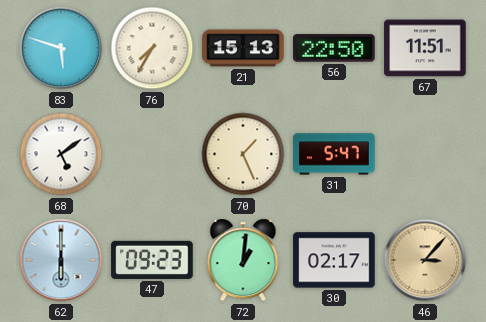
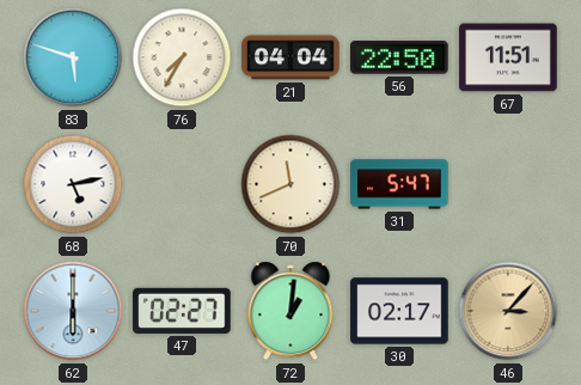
21: 15:13 -> 04:04 (290, 57)
68: 5:09 -> 5:13 (73, 184)
70: 1:26 -> 11:41 (290, 184)
47: 09:23 -> 02:27 (182, 311)
